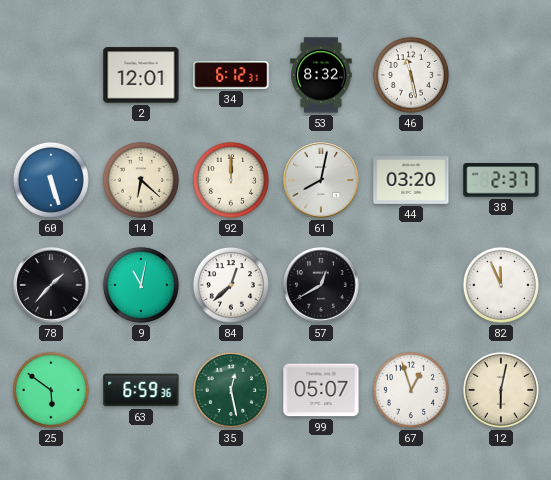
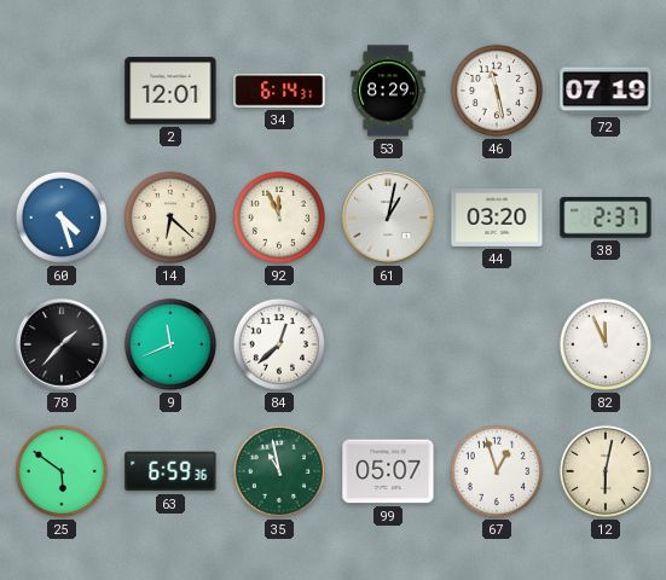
34: 6:12 -> 6:14 (279, 91)
53: 8:32 -> 8:29 (388, 91)
72: none -> 07:19 (606, 91)
60: 5:27 -> 4:27 (62, 217)
92: 12:00 -> 11:56 (279, 217)
61: 8:02 -> 1:02 (388, 217)
9: 11:02 -> 11:41 (170, 344)
57: 12:40 -> none (321, 285)
35: 12:28 -> 10:58 (279, 471)
